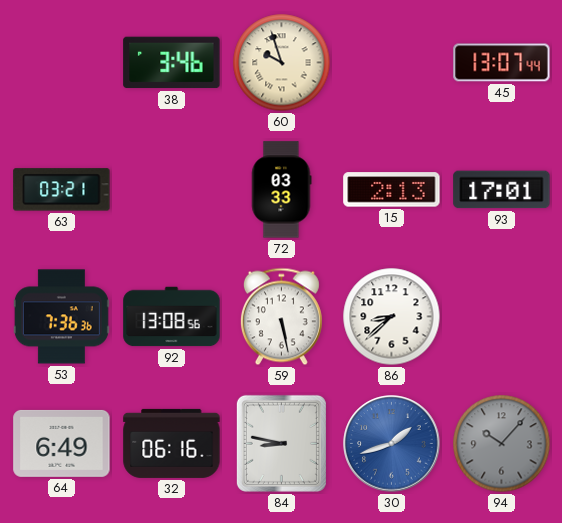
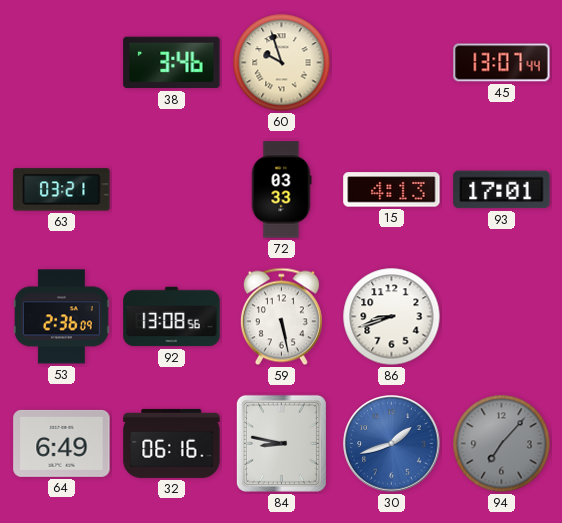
15: 2:13 -> 4:13 (392, 190)
53: 7:36 -> 2:36 (61, 317)
86: 8:38 -> 8:42 (392, 317)
94: 10:07 -> 7:07 (502, 444)
